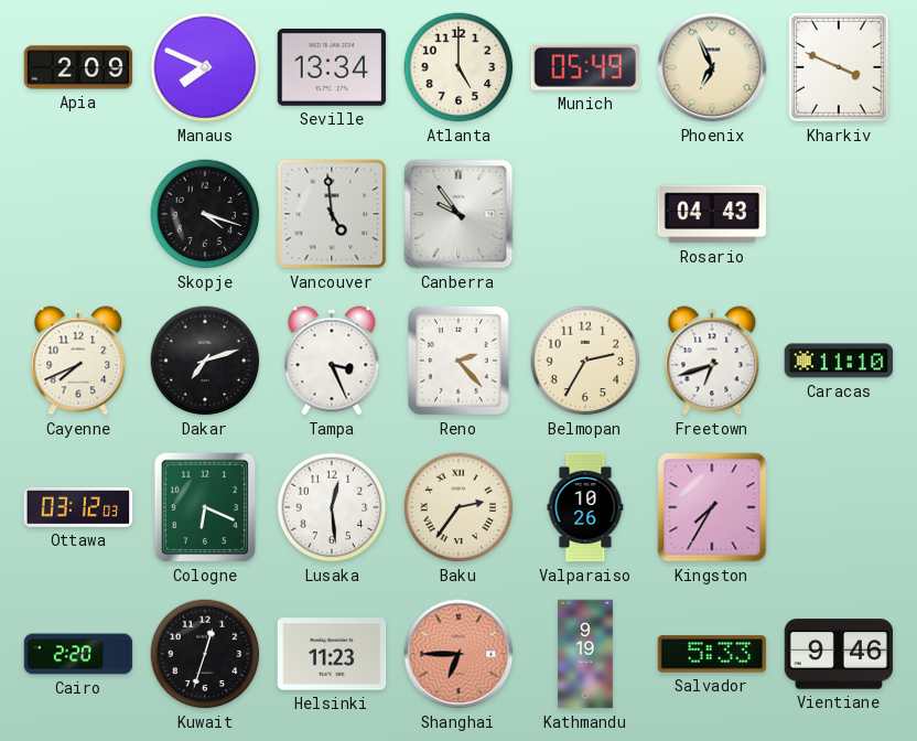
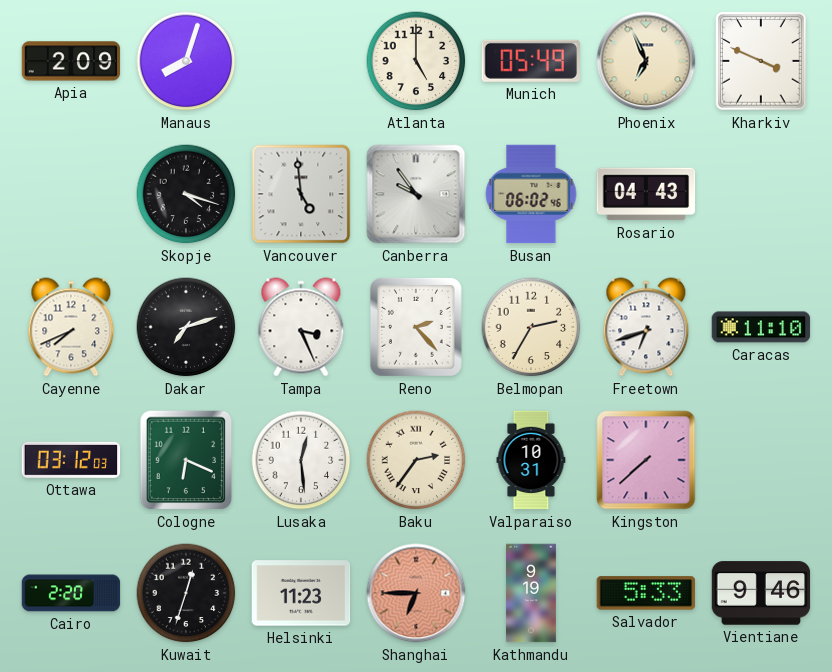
Manaus: 7:49 -> 8:03 (186, 61)
Seville: 13:34 -> none (332, 67)
Busan: none -> 06:02 (531, 194)
Valparaiso: 10:26 -> 10:31 (531, 460)
Kingston: 7:35 -> 7:38 (646, 460)
